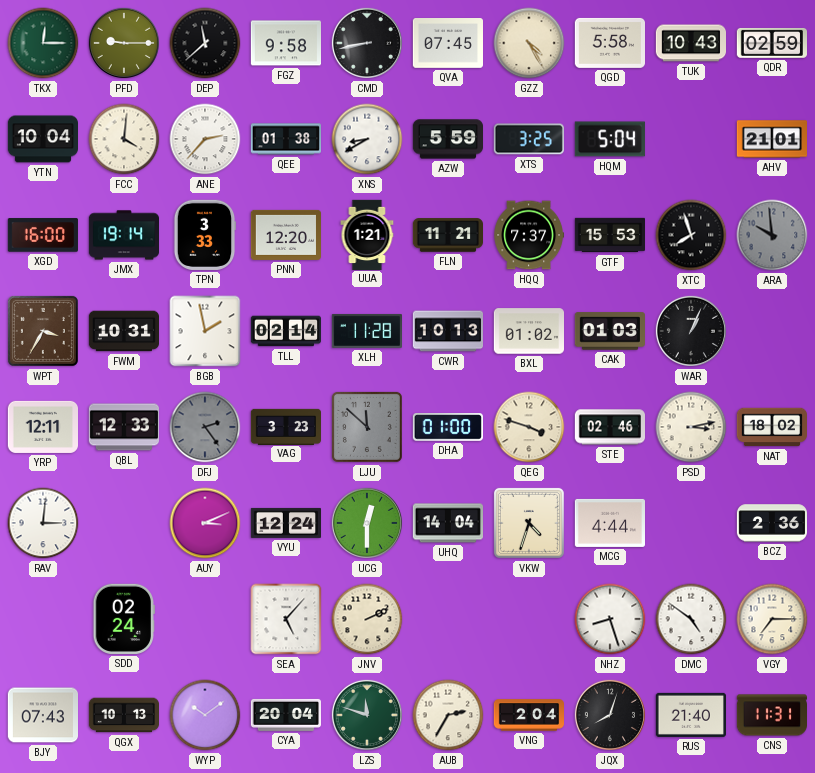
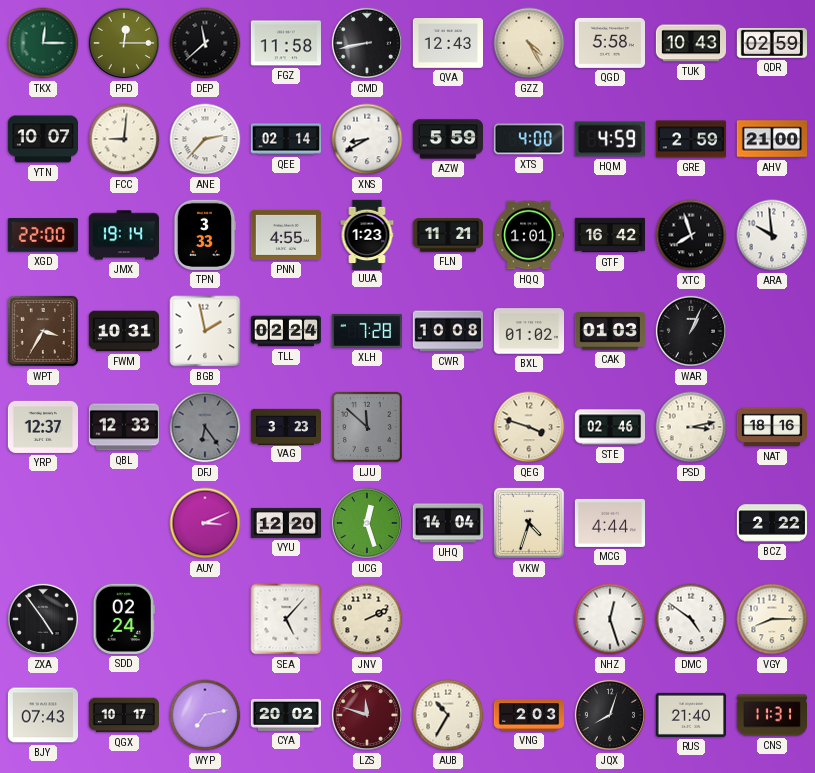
PFD: 9:15 -> 12:15 (124, 43)
FGZ: 9:58 -> 11:58 (285, 43)
QVA: 07:45 -> 12:43 (447, 44)
YTN: 10:04 -> 10:07 (42, 139)
FCC: 4:01 -> 9:01 (124, 139)
QEE: 01:38 -> 02:14 (285, 139)
XTS: 3:25 -> 4:00 (529, 139)
HQM: 5:04 -> 4:59 (610, 139)
GRE: none -> 2:59 (690, 139)
AHV: 21:01 -> 21:00 (771, 139)
XGD: 16:00 -> 22:00 (43, 235)
PNN: 12:20 -> 4:55 (285, 235)
UUA: 1:21 -> 1:23 (367, 234)
HQQ: 7:37 -> 1:01 (528, 235)
GTF: 15:53 -> 16:42 (609, 235)
ARA dial: grey -> white (772, 235)
TLL: 02:14 -> 02:24 (285, 331)
XLH: 11:28 -> 7:28 (366, 331)
CWR: 10:13 -> 10:08 (447, 331)
YRP: 12:11 -> 12:37 (42, 427)
DFJ: 2:24 -> 6:24 (205, 427)
DHA: 01:00 -> none (447, 427)
NAT: 18:02 -> 18:16 (771, 427)
RAV: 3:01 -> none (43, 523)
VYU: 12:24 -> 12:20 (285, 523)
UCG: 12:30 -> 12:27 (367, 523)
BCZ: 2:36 -> 2:22 (772, 523)
ZXA: none -> 4:54 (43, 619)
NHZ: 8:27 -> 12:27 (610, 619)
VGY: 7:15 -> 8:15 (772, 619)
QGX: 10:13 -> 10:17 (123, 715)
WYP: 10:09 -> 7:13 (205, 715)
CYA: 20:04 -> 20:02 (285, 715)
LZS dial: green -> burgundy (367, 715)
AUB: 2:35 -> 10:35 (448, 715)
VNG: 2:04 -> 2:03 (528, 715)
